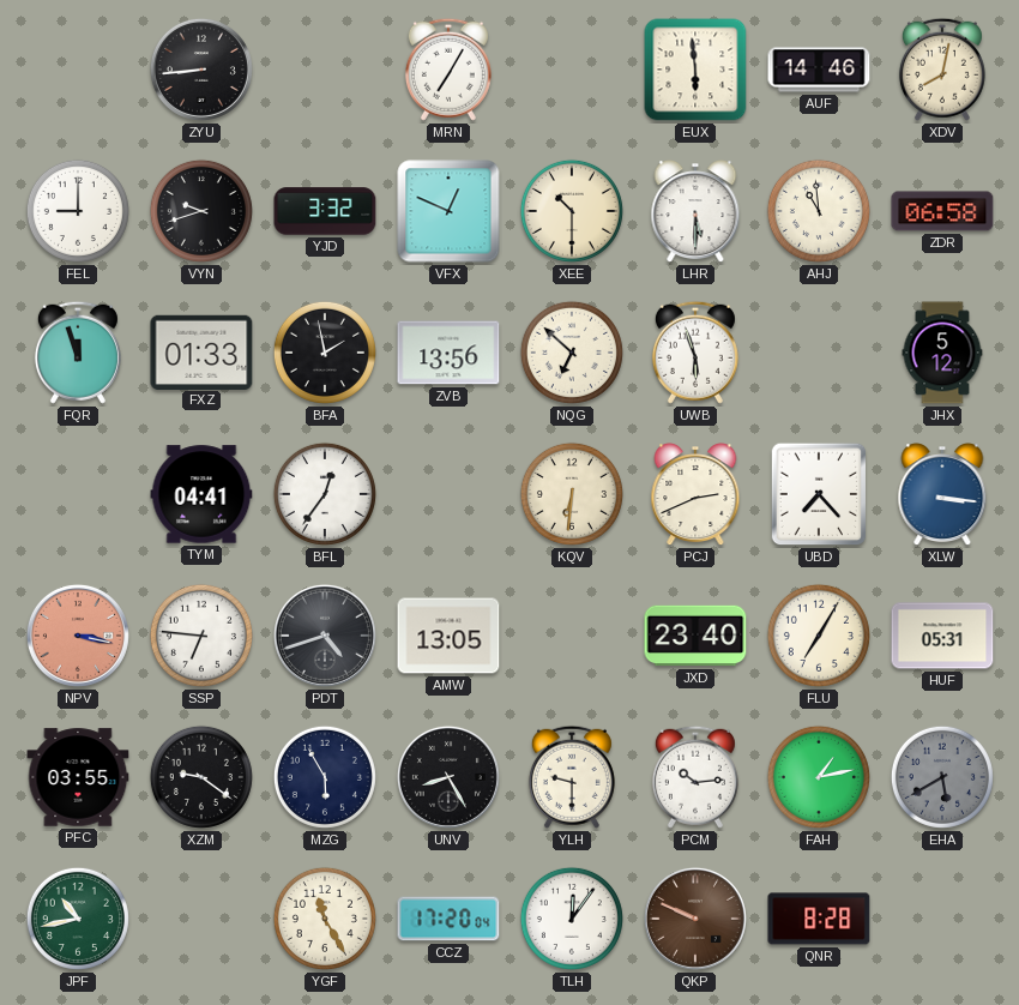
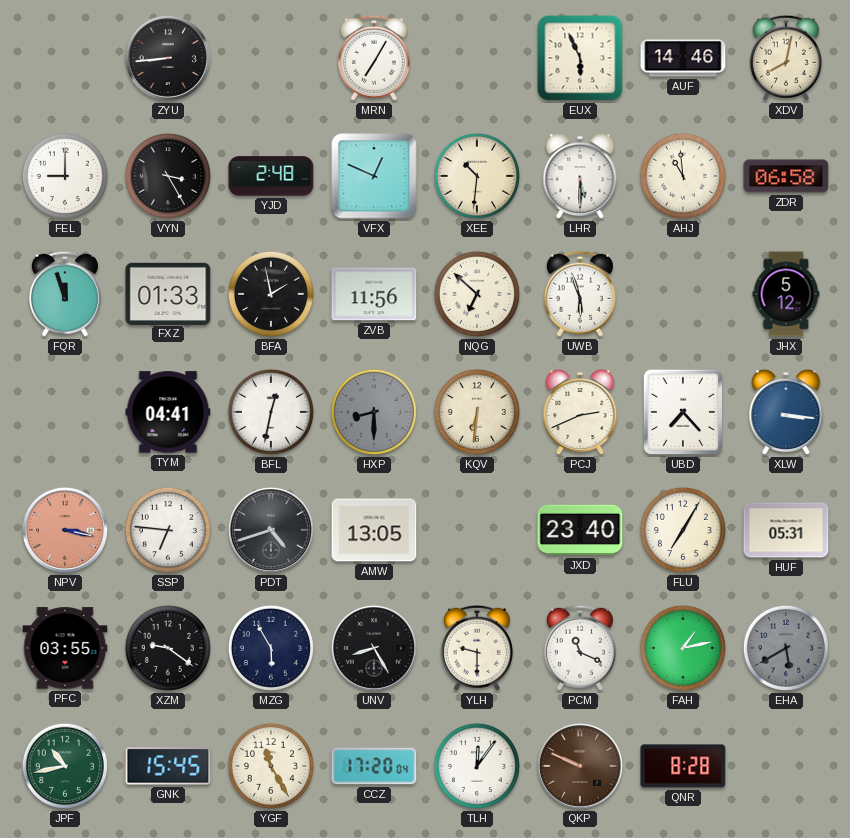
EUX: 5:59 -> 5:56 (580, 58)
VYN: 9:42 -> 3:25 (168, 176)
YJD: 3:32 -> 2:48 (271, 176)
XEE: 10:30 -> 10:31 (477, 176)
ZVB: 13:56 -> 11:56 (374, 294)
BFL: 12:36 -> 12:32 (271, 412)
HXP: none -> 8:30 (374, 412)
PCM: 10:14 -> 11:19 (580, 648)
GNK: none -> 15:45 (168, 766)
